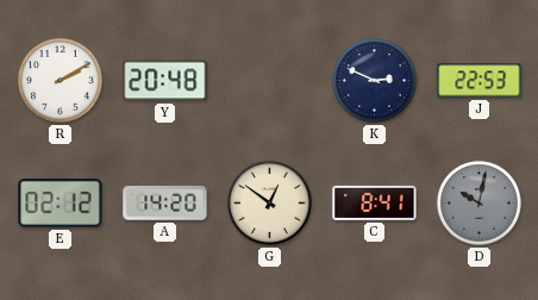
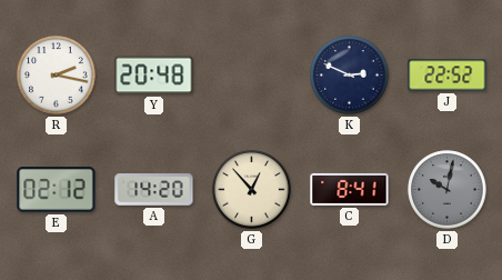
R: 2:10 -> 2:17 (57, 76)
J: 22:53 -> 22:52 (448, 76)
G: 12:51 -> 12:53 (252, 190)
